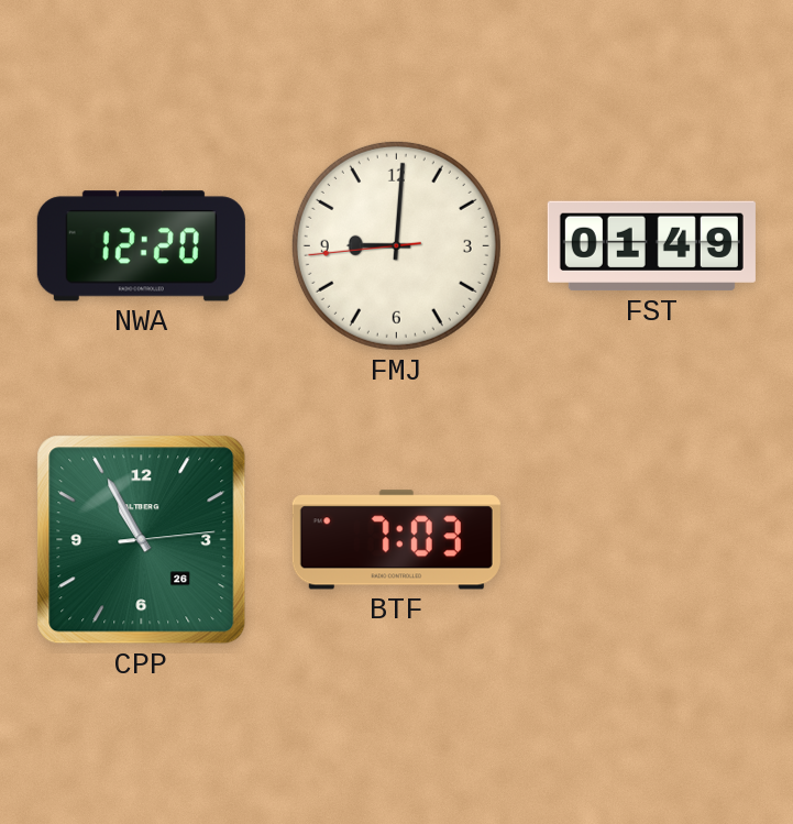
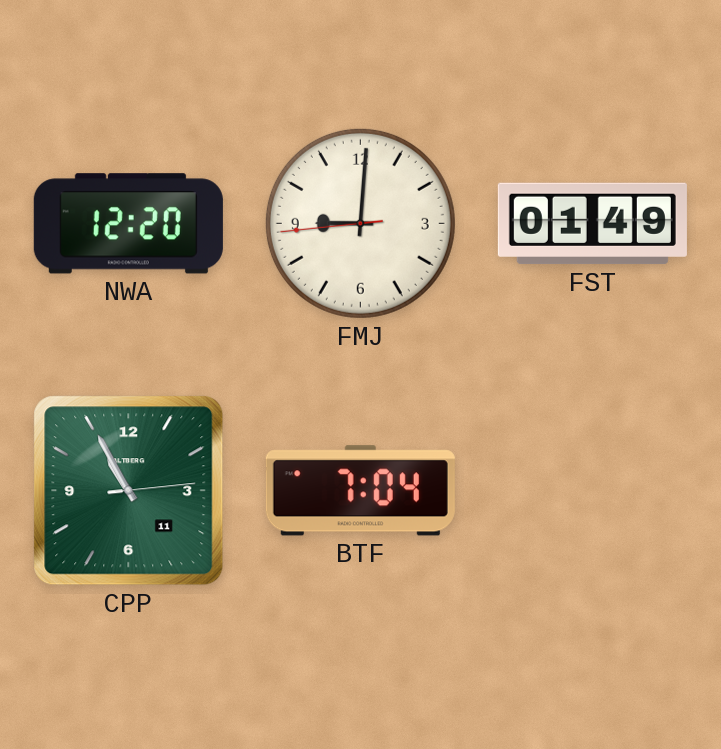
CPP date: 26 -> 11 (129, 491)
BTF: 7:03 -> 7:04 (360, 491)
